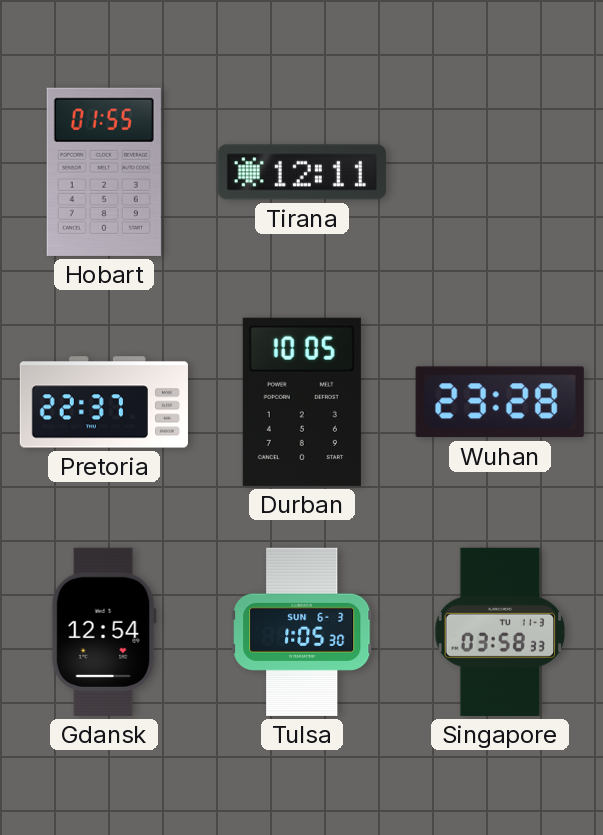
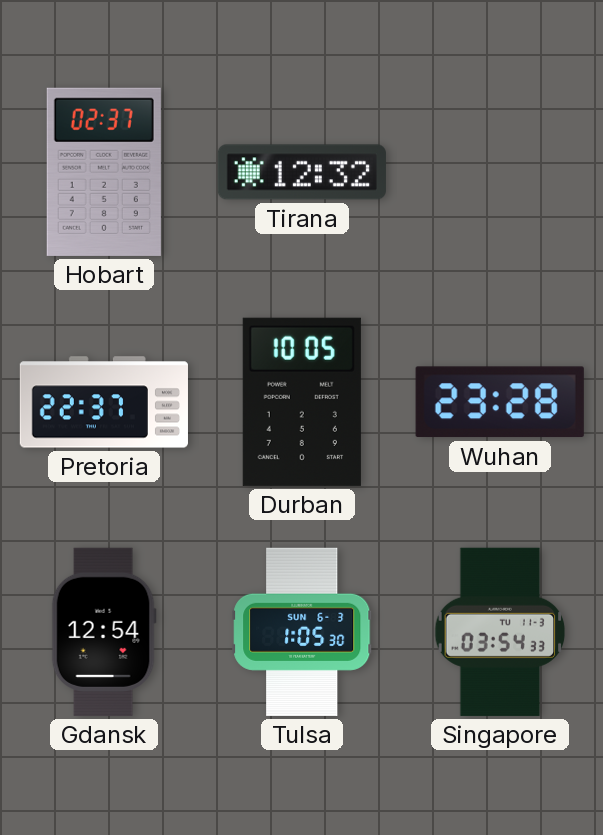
Hobart: 01:55 -> 02:37 (104, 172)
Tirana: 12:11 -> 12:32 (302, 172)
Singapore: 03:58 -> 03:54 (500, 632)
